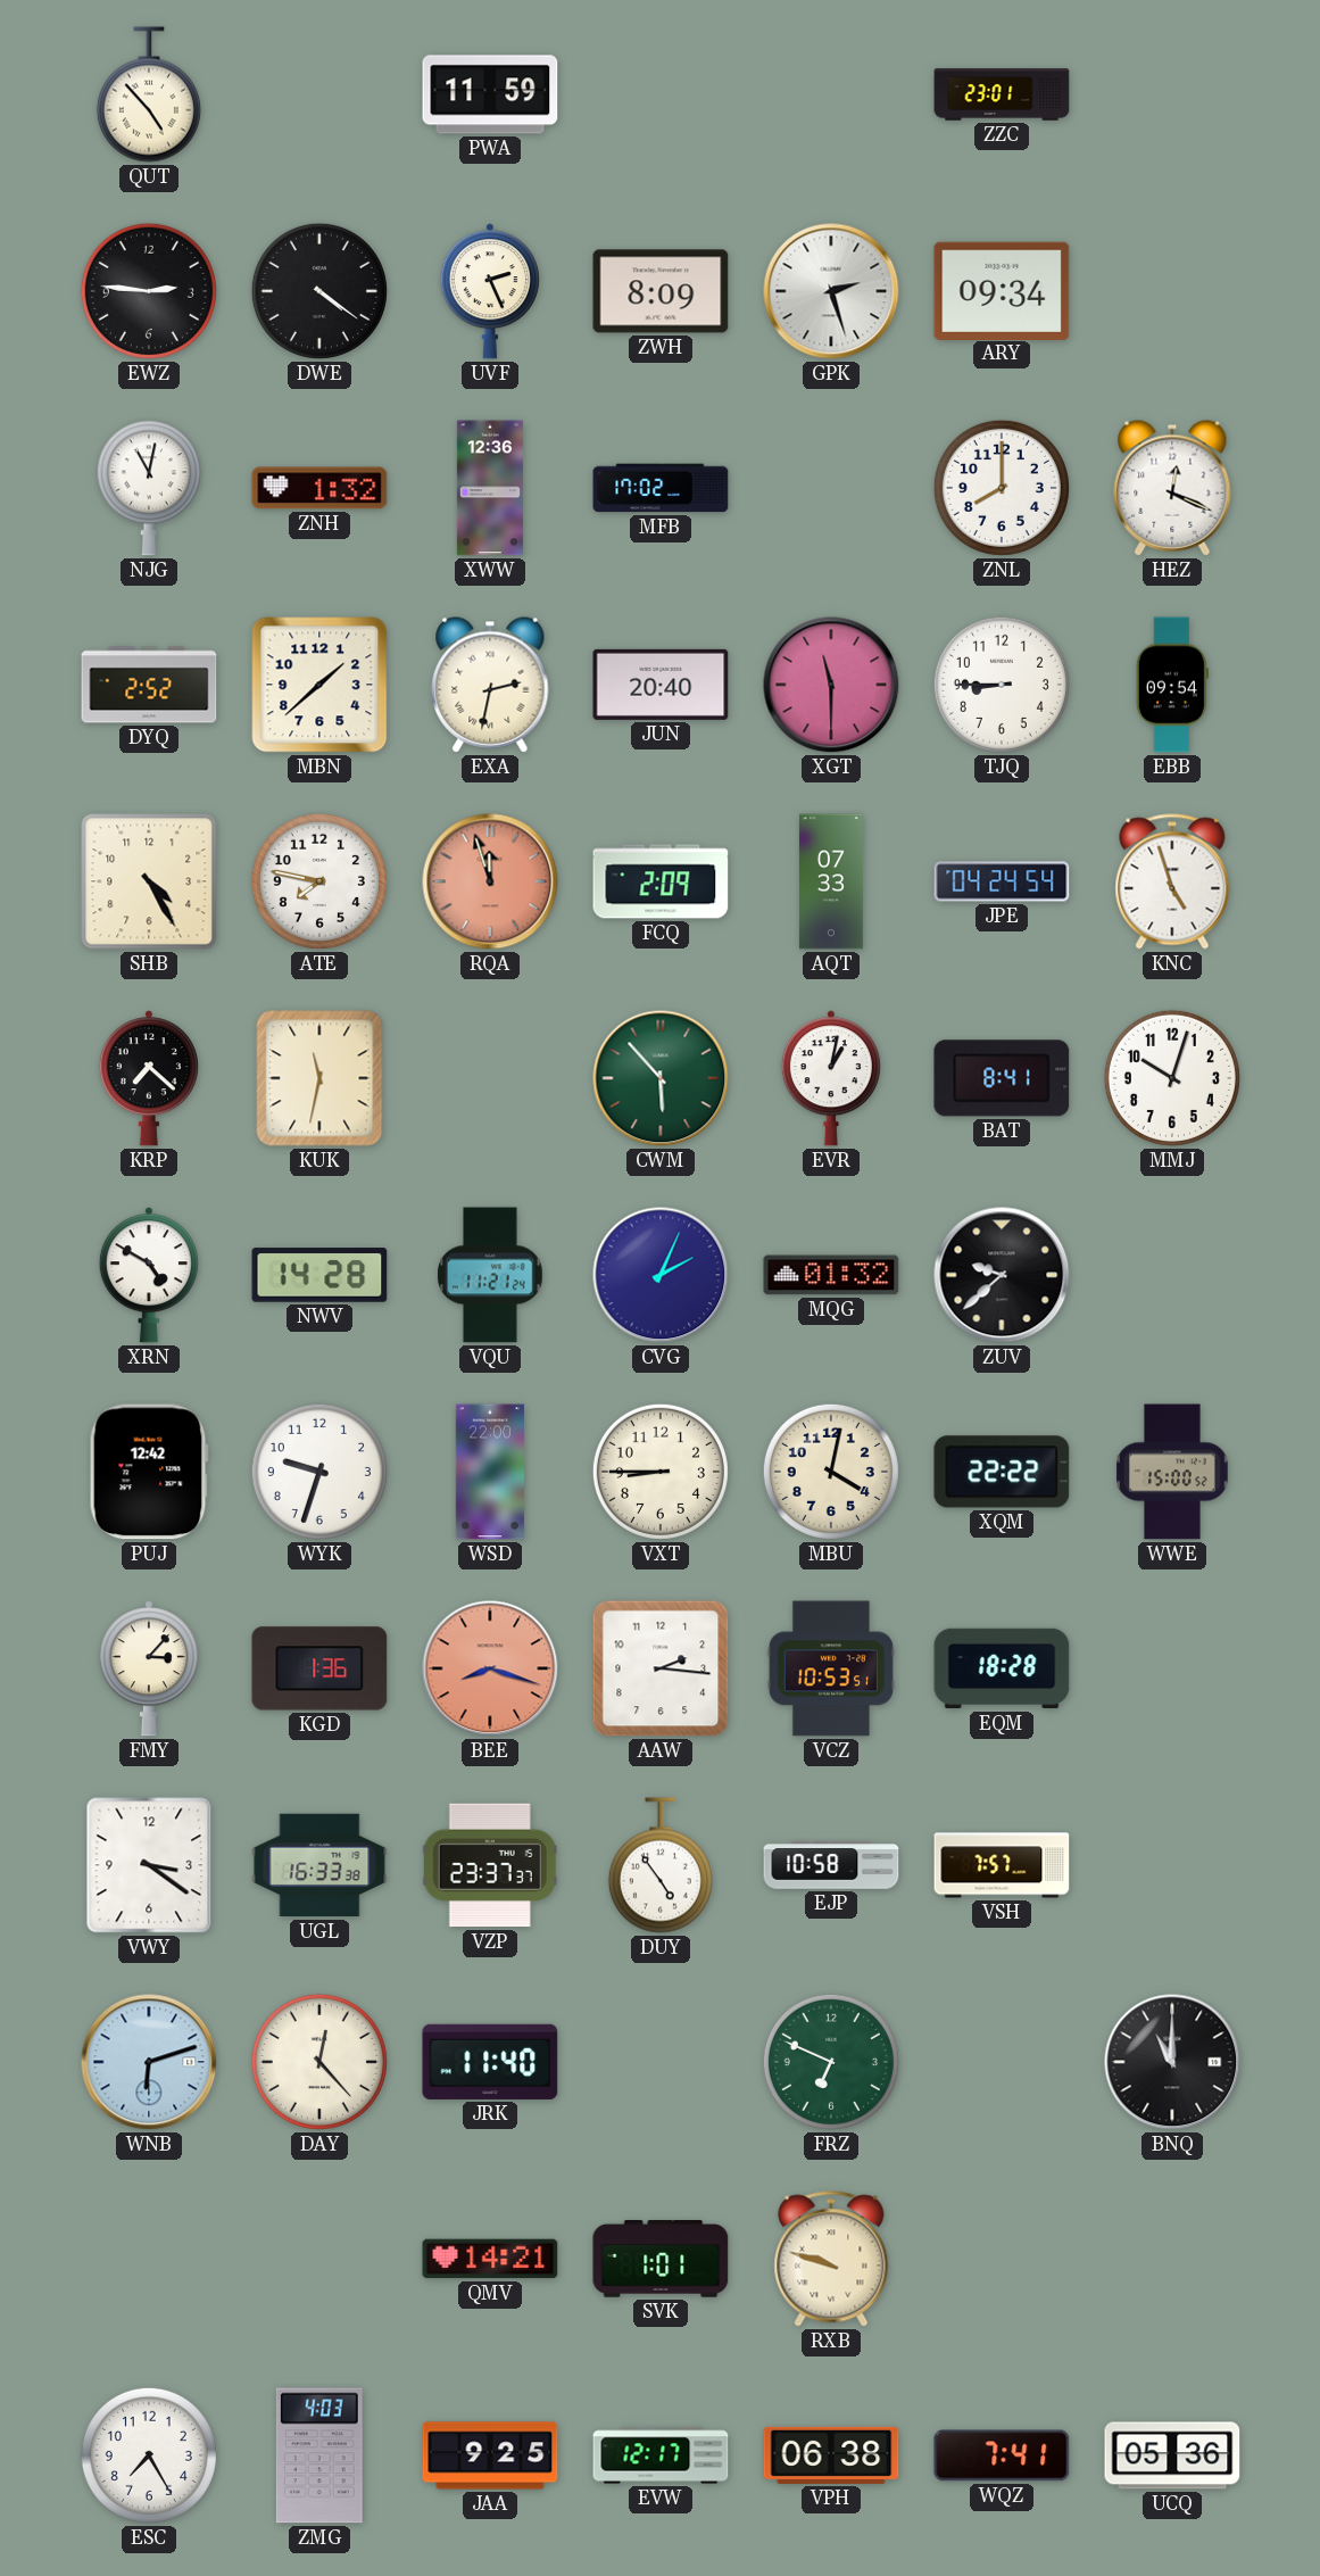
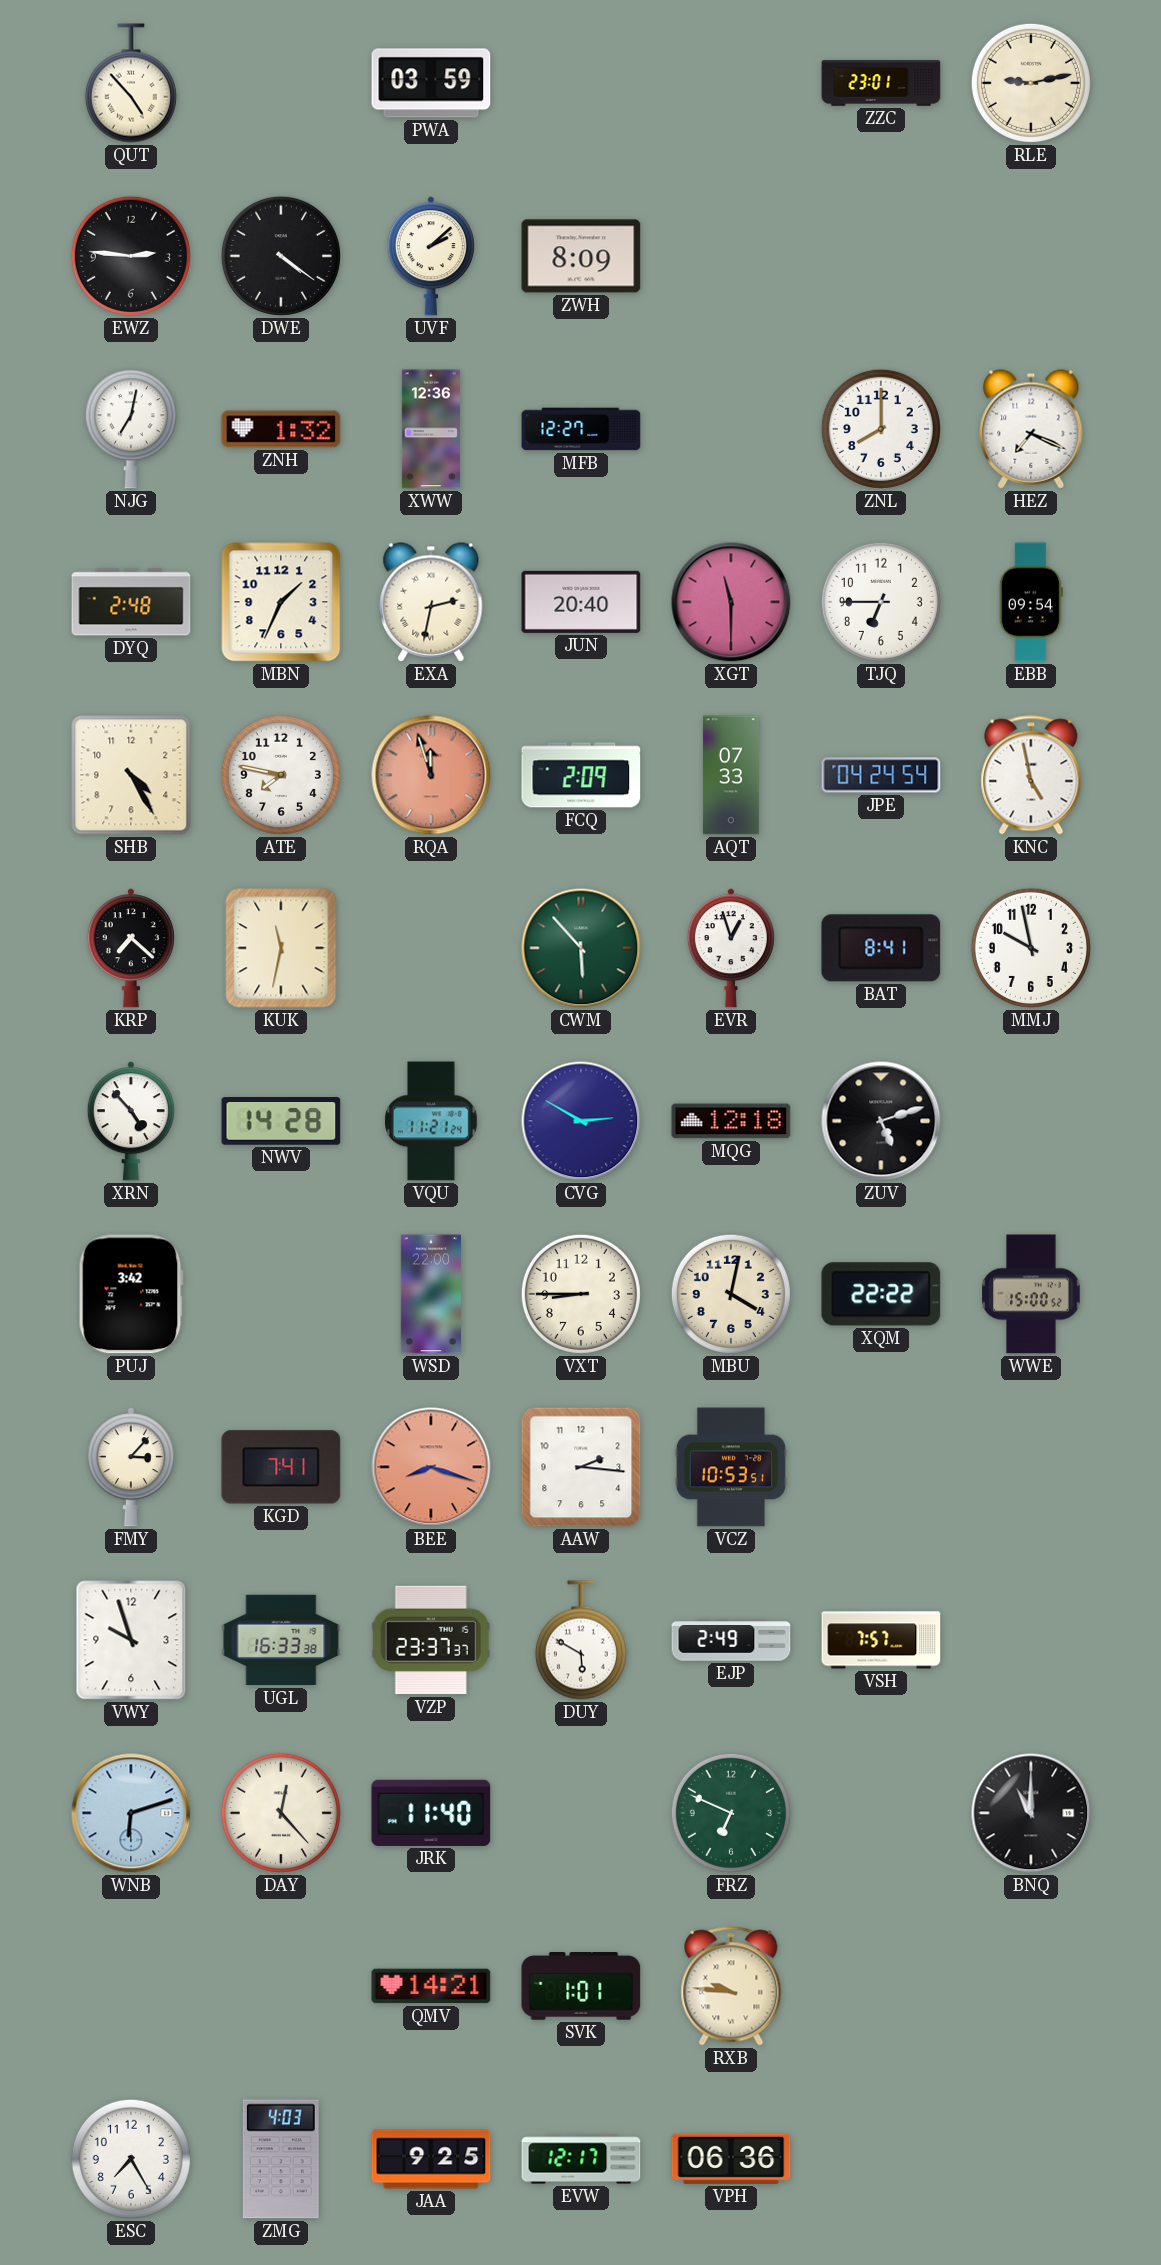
PWA: 11:59 -> 03:59 (431, 83)
RLE: none -> 9:13 (1031, 83)
UVF: 2:26 -> 2:08 (431, 256)
GPK: 2:27 -> none (831, 291)
ARY: 09:34 -> none (1002, 290)
NJG: 11:02 -> 7:02 (131, 429)
MFB: 17:02 -> 12:27 (581, 429)
HEZ: 12:19 -> 7:19 (1031, 429)
DYQ: 2:52 -> 2:48 (131, 602)
MBN: 1:38 -> 1:34 (281, 602)
TJQ: 8:45 -> 6:45 (881, 602)
KNC: 4:57 -> 4:58 (1031, 775)
EVR: 1:02 -> 12:57 (731, 948)
MMJ: 10:03 -> 9:58 (1031, 948)
XRN: 4:50 -> 4:53 (131, 1121)
CVG: 2:04 -> 2:50 (581, 1121)
MQG: 01:32 -> 12:18 (731, 1121)
ZUV: 9:38 -> 5:12 (881, 1121)
PUJ: 12:42 -> 3:42 (131, 1294)
WYK: 9:33 -> none (319, 1472)
KGD: 1:36 -> 7:41 (281, 1467)
EQM: 18:28 -> none (1002, 1668)
VWY: 3:21 -> 9:57 (131, 1640)
DUY: 4:54 -> 5:50 (581, 1640)
EJP: 10:58 -> 2:49 (731, 1640)
RXB: 9:48 -> 9:46 (731, 1986)
VPH: 06:38 -> 06:36 (731, 2159)
WQZ: 7:41 -> none (1002, 2455)
UCQ: 05:36 -> none (1172, 2455)
